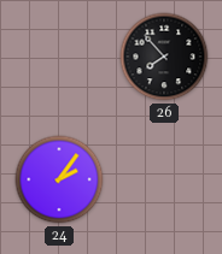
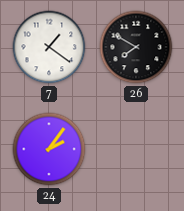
7: none -> 1:21 (49, 47)
26: 7:53 -> 7:50 (136, 47)
